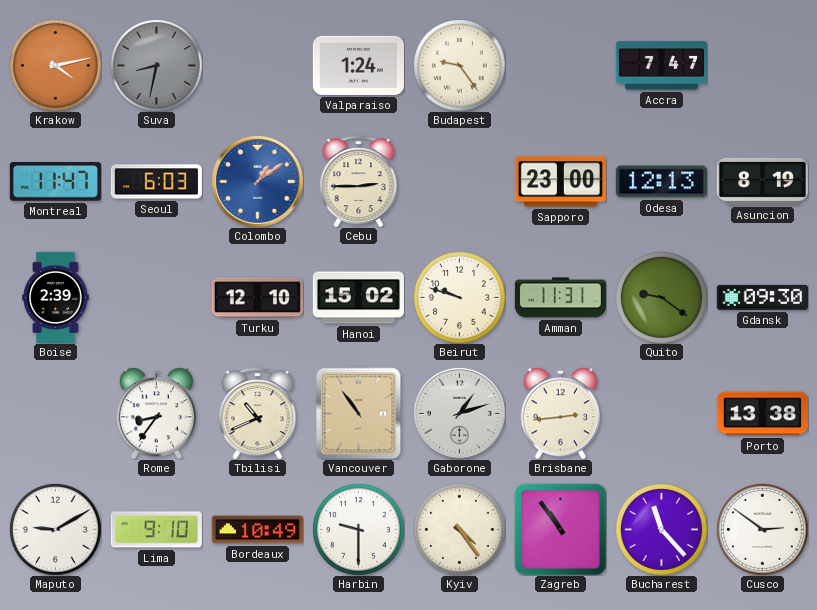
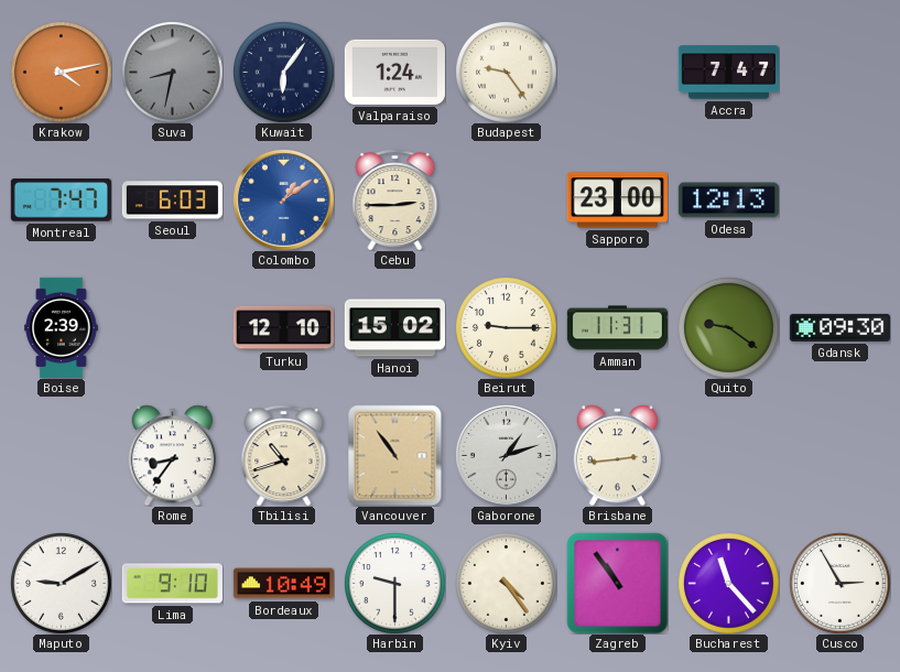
Kuwait: none -> 6:06 (284, 73)
Montreal: 11:47 -> 7:47 (61, 200)
Asuncion: 8:19 -> none (762, 181)
Beirut: 9:48 -> 9:15 (507, 328)
Tbilisi: 10:41 -> 10:42 (284, 455)
Porto: 13:38 -> none (762, 414)
Cusco: 2:51 -> 2:55 (841, 584)
